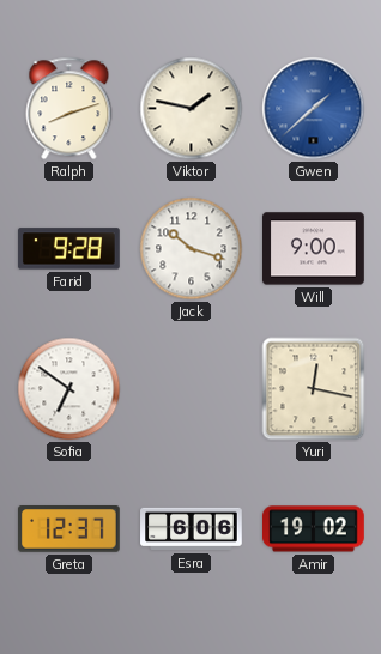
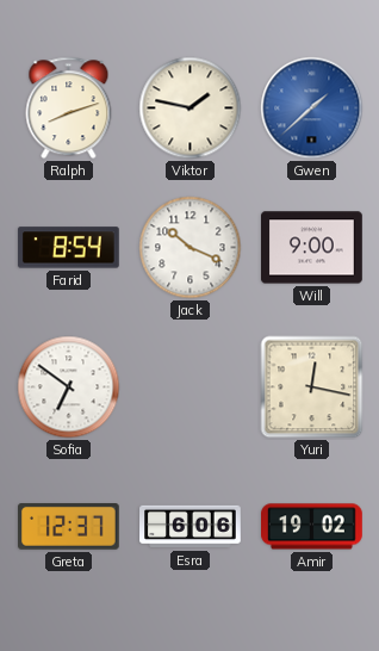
Farid: 9:28 -> 8:54 (68, 248)
Jack: 10:18 -> 10:19 (191, 248)
